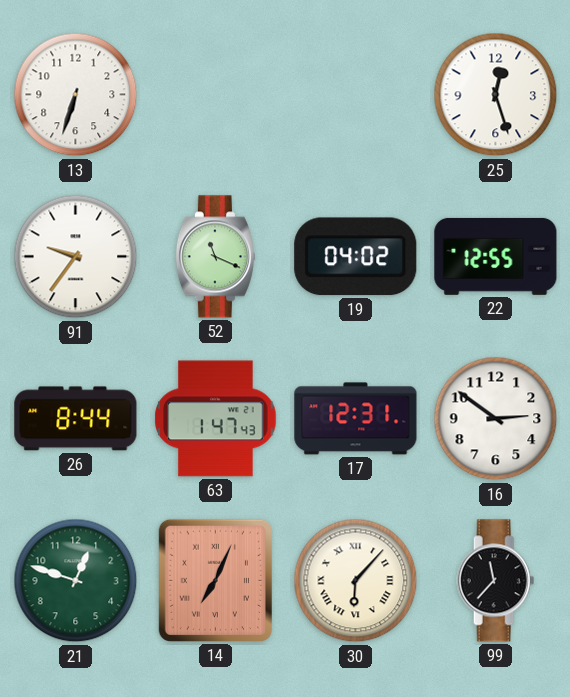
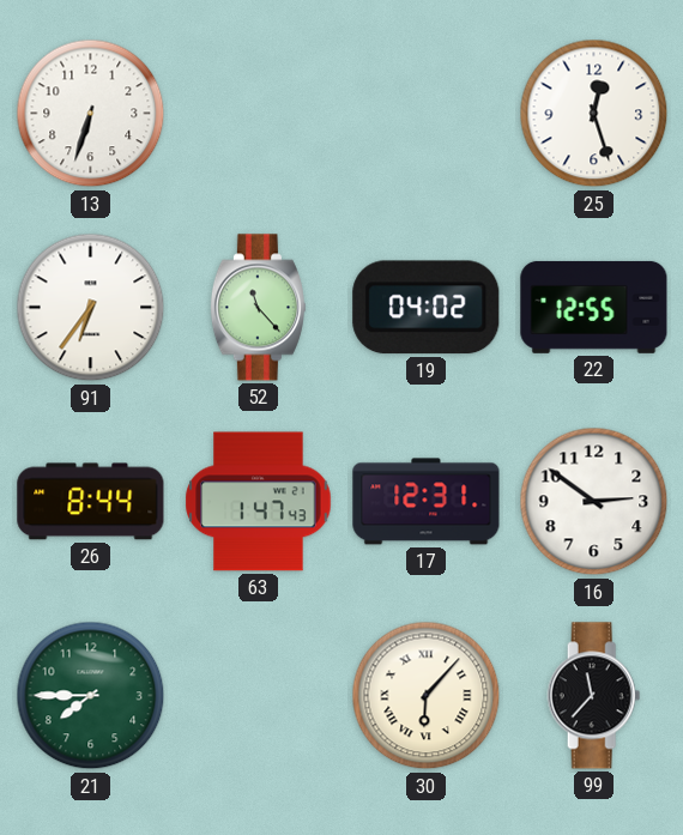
91: 9:36 -> 6:36 (91, 308)
52: 11:19 -> 11:23 (258, 308)
21: 12:48 -> 7:45 (91, 696)
14: 7:04 -> none (215, 580)
